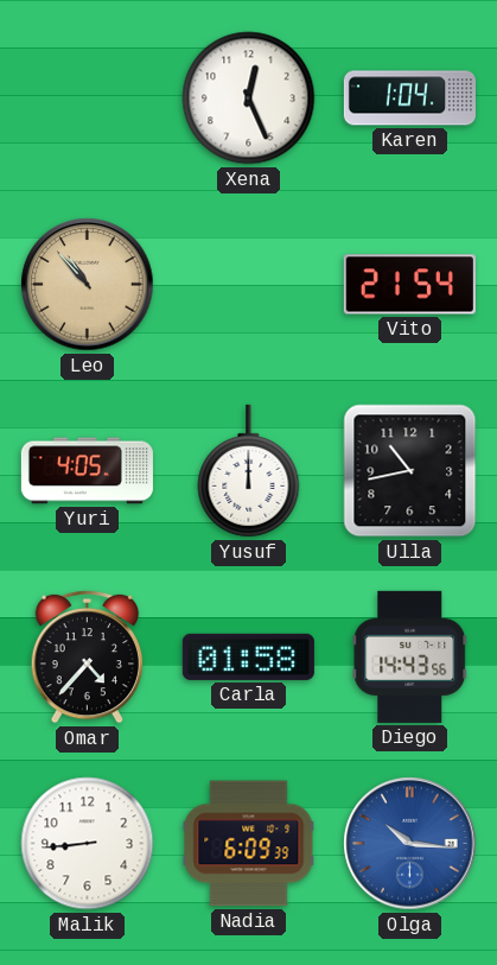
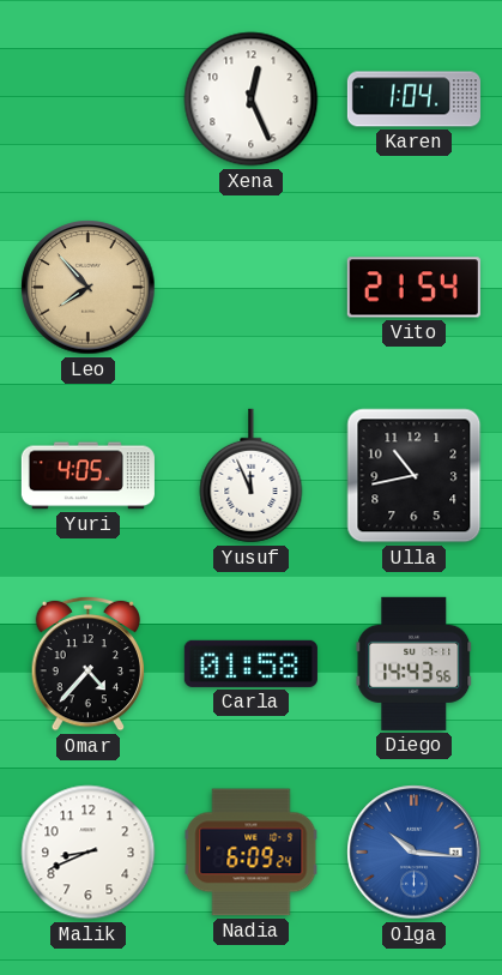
Leo: 10:53 -> 7:53 (89, 288)
Yusuf: 12:00 -> 11:56 (252, 476)
Malik: 8:44 -> 8:41 (89, 853)
Nadia: 6:09:39 -> 6:09:24 (252, 853)
